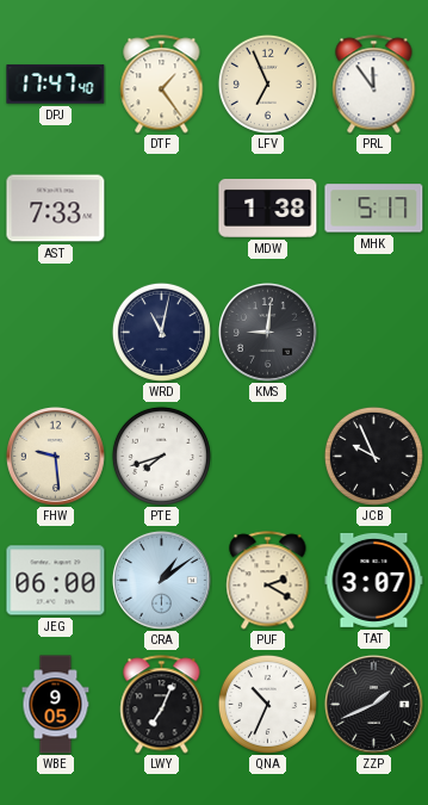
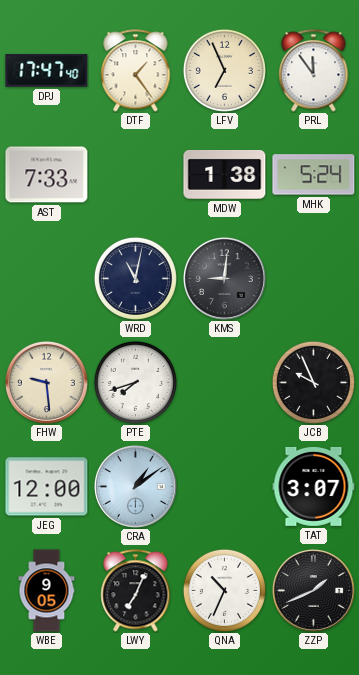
MHK: 5:17 -> 5:24 (314, 175)
JEG: 06:00 -> 12:00 (47, 487)
PUF: 2:20 -> none (268, 581)
